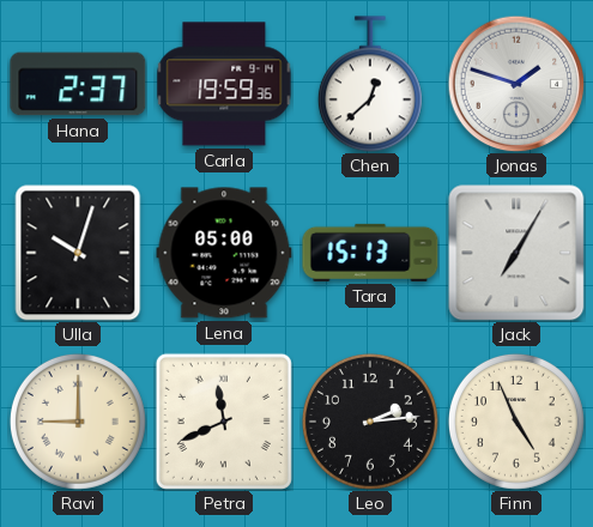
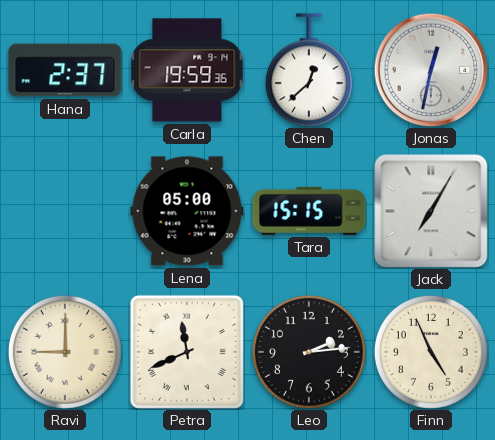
Jonas: 1:48 -> 12:32 (431, 70)
Ulla: 10:03 -> none (78, 253)
Tara: 15:13 -> 15:15 (309, 211)
